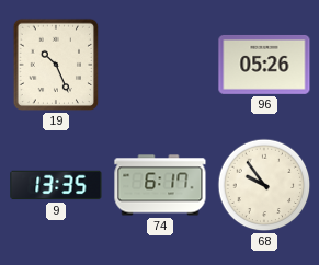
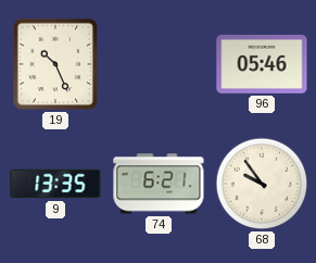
96: 05:26 -> 05:46 (262, 64)
74: 6:17 -> 6:21 (159, 184)
